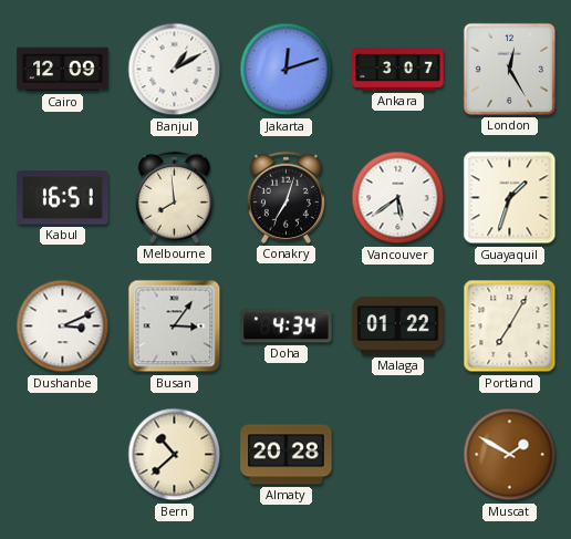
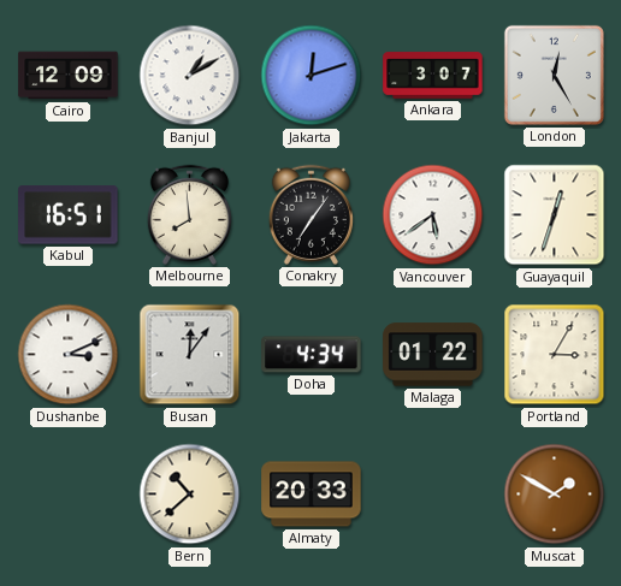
Conakry: 7:03 -> 7:06 (310, 214)
Guayaquil: 1:33 -> 12:33 (555, 215)
Busan: 3:06 -> 12:06 (190, 355)
Portland: 7:05 -> 3:05 (555, 355)
Almaty: 20:28 -> 20:33 (312, 495)
